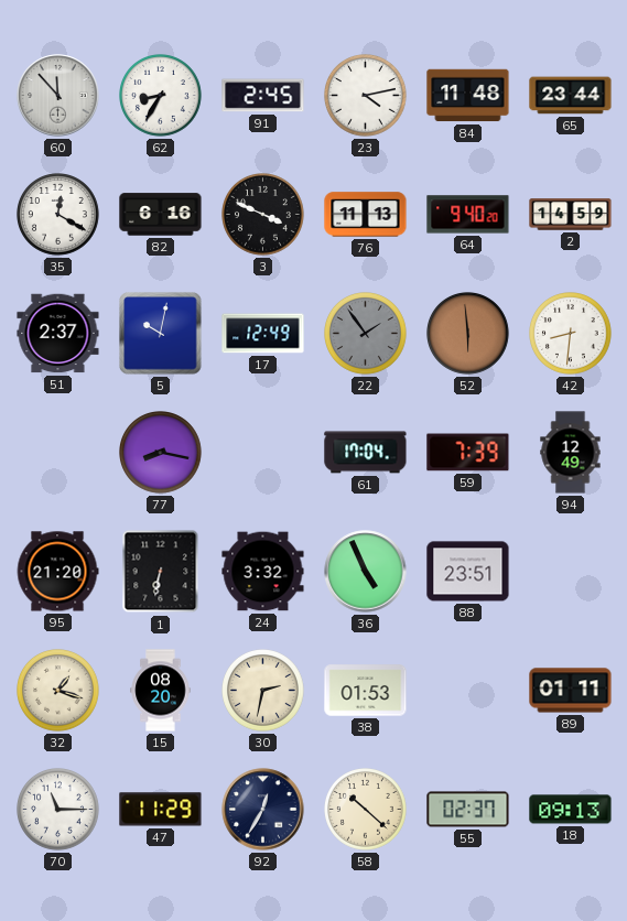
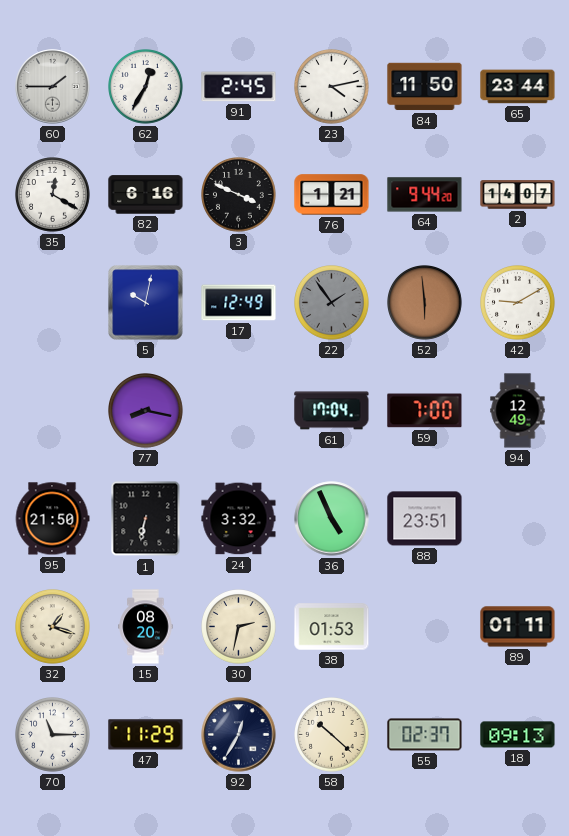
60: 11:53 -> 1:45 (53, 87)
62: 8:35 -> 12:35 (146, 87)
84: 11:48 -> 11:50 (425, 87)
76: 11:13 -> 1:21 (332, 195)
64: 9:40 -> 9:44 (425, 195)
2: 14:59 -> 14:07 (518, 195)
51: 2:37 -> none (58, 334)
42: 8:31 -> 9:10 (518, 303)
59: 7:39 -> 7:00 (425, 411)
95: 21:20 -> 21:50 (52, 519)
